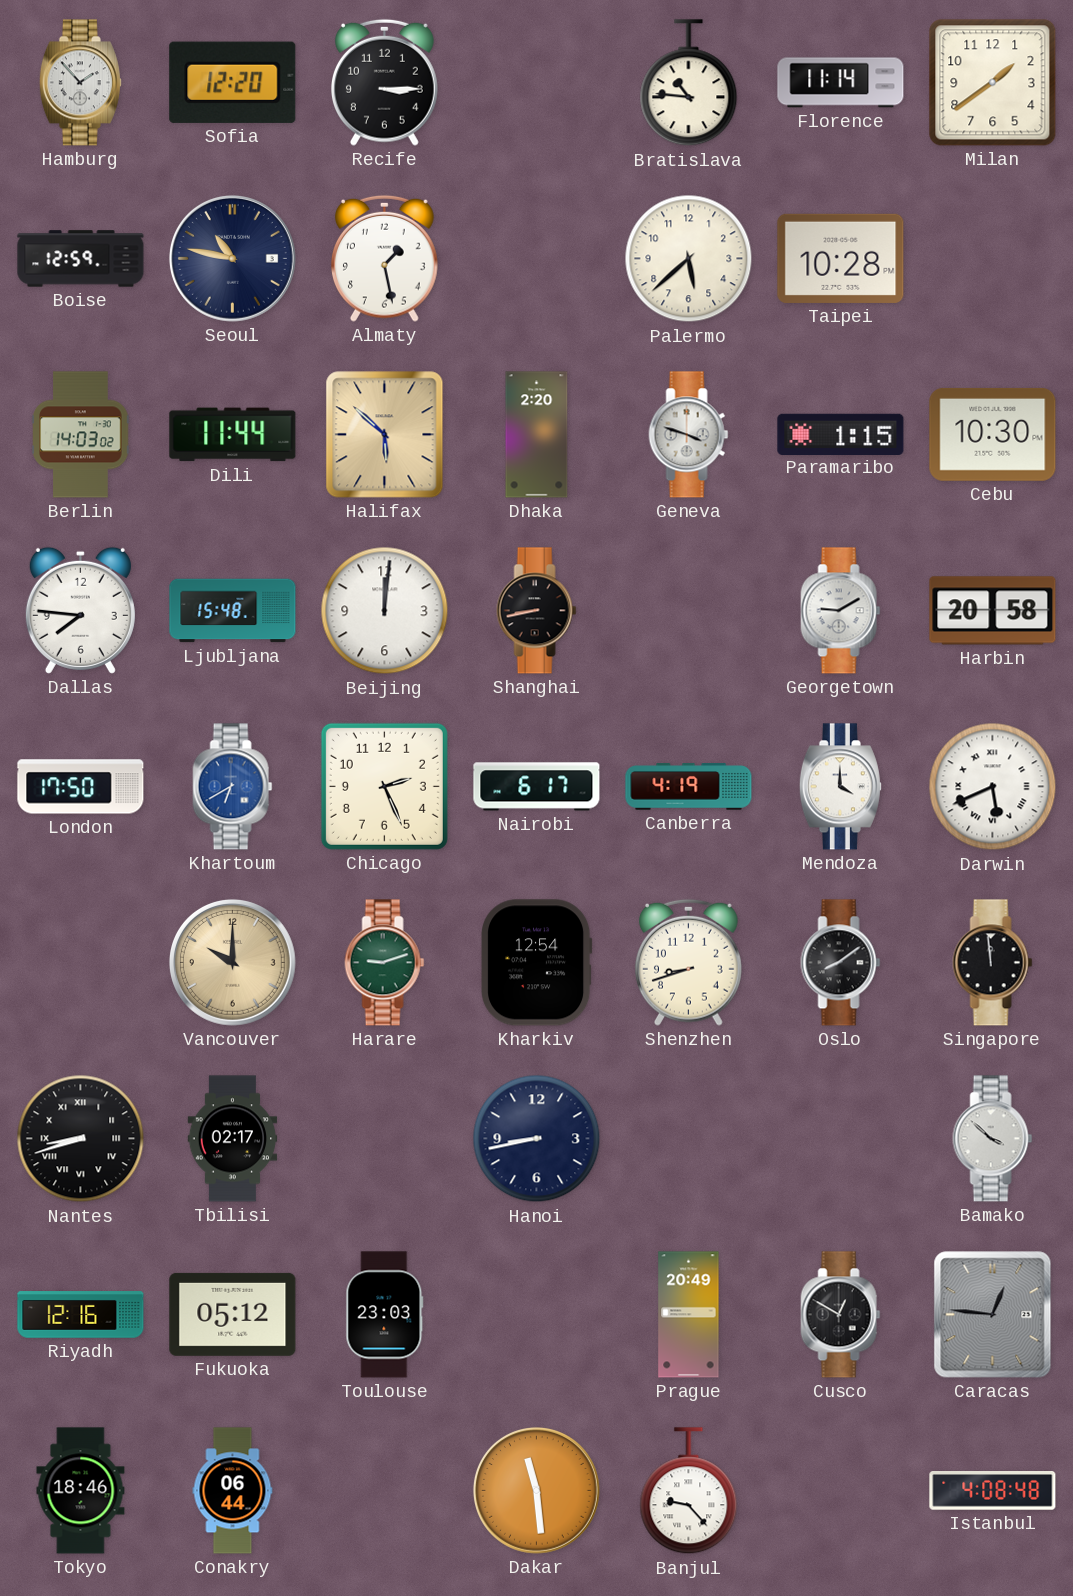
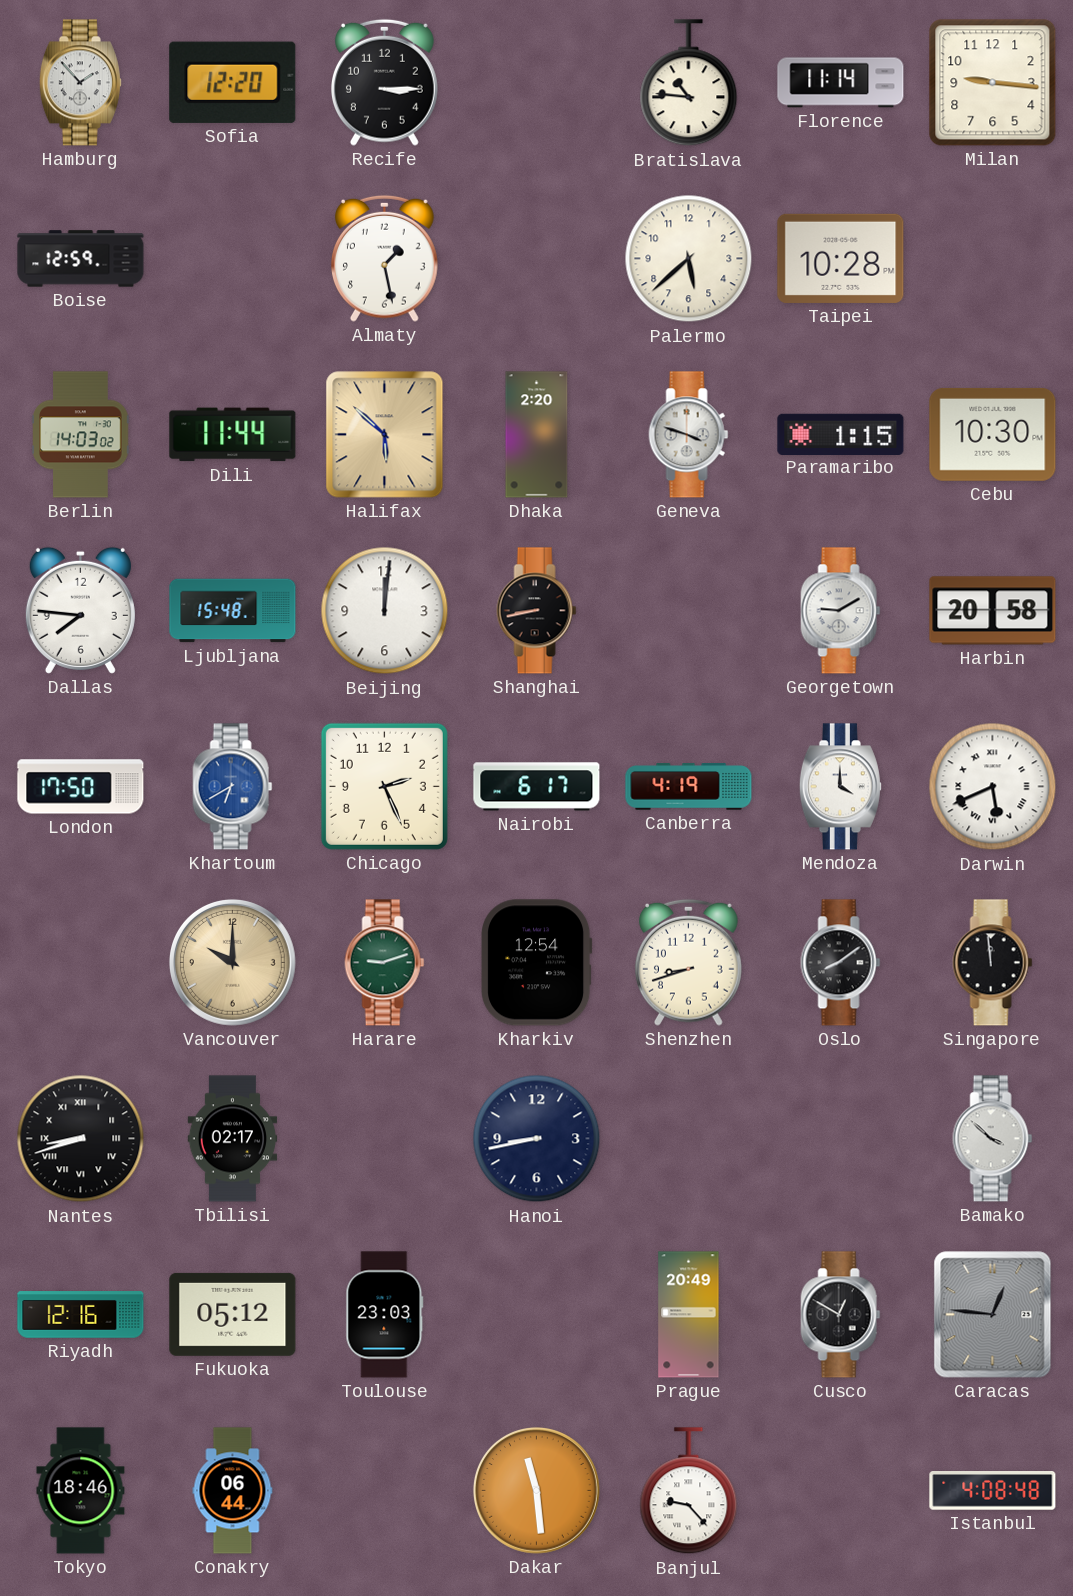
Milan: 1:39 -> 9:16 (993, 83)
Seoul: 10:47 -> none (232, 258)
